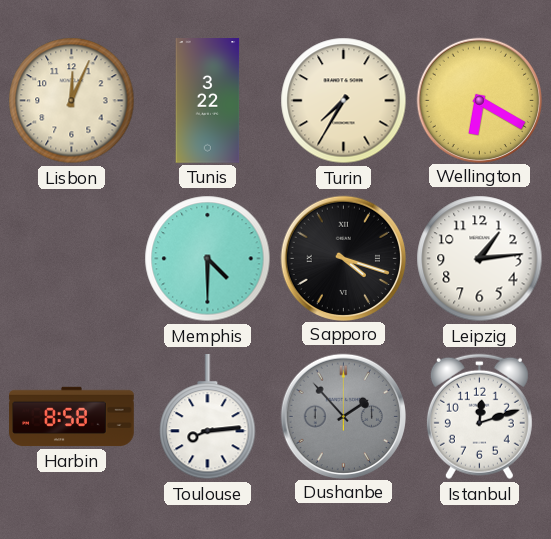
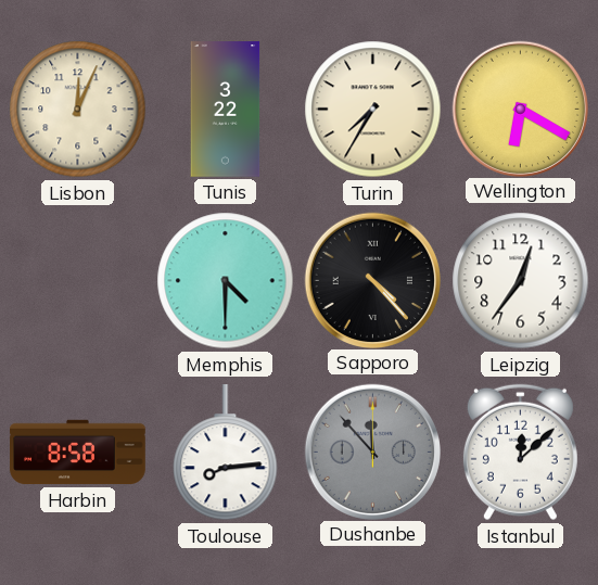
Sapporo: 4:18 -> 4:23 (372, 280)
Leipzig: 1:14 -> 12:36 (521, 281)
Dushanbe: 1:53 -> 11:53 (372, 452)
Istanbul: 12:12 -> 12:08 (520, 453)
